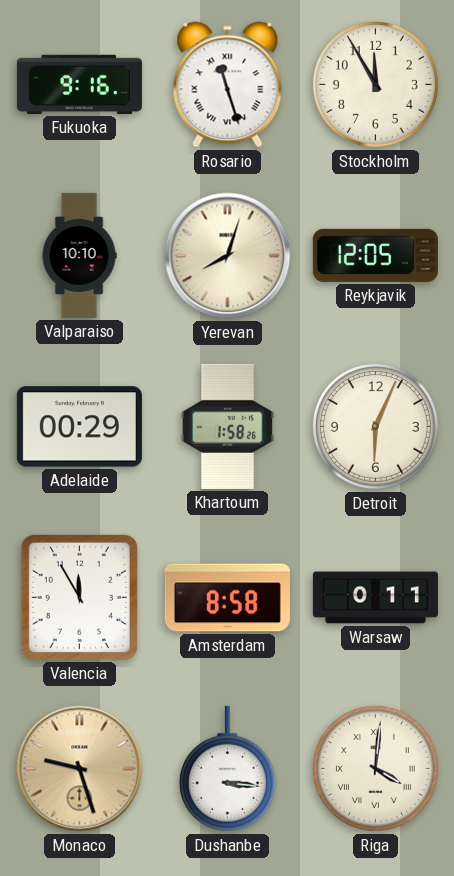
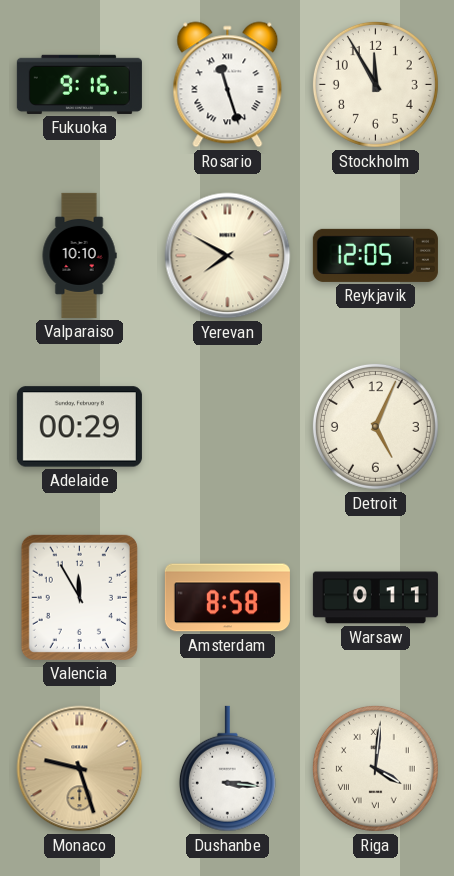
Yerevan: 8:03 -> 7:50 (228, 256)
Khartoum: 1:58 -> none (228, 426)
Detroit: 6:04 -> 5:04 (375, 426)
